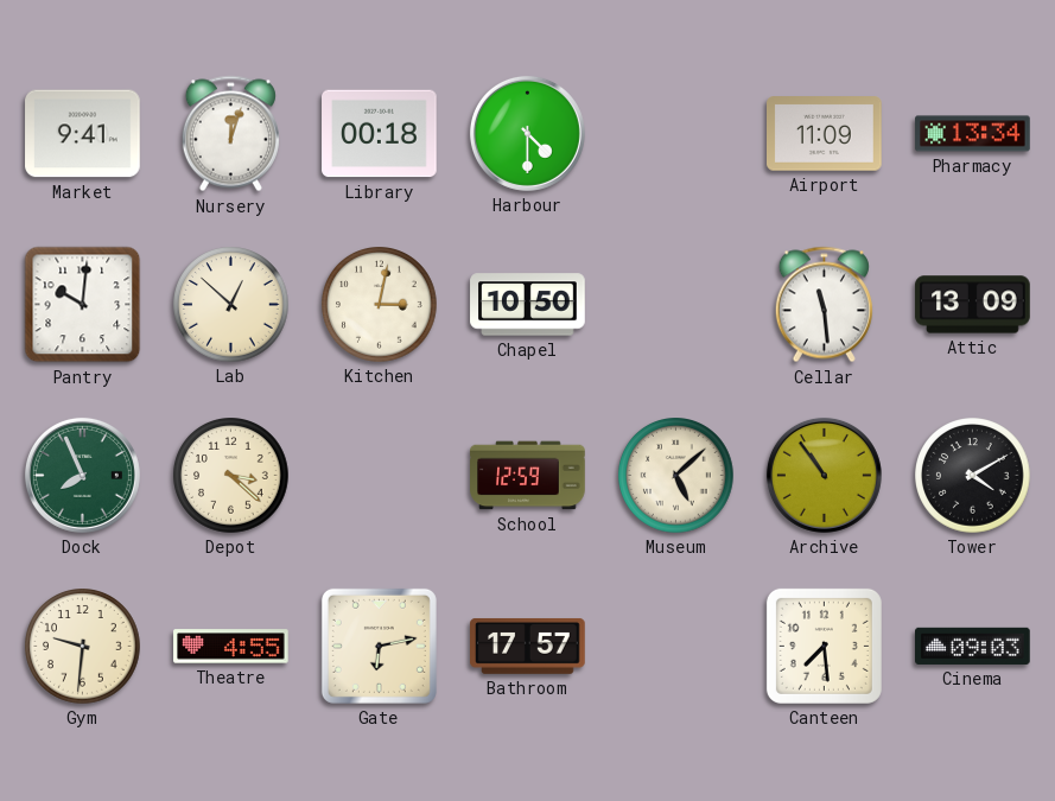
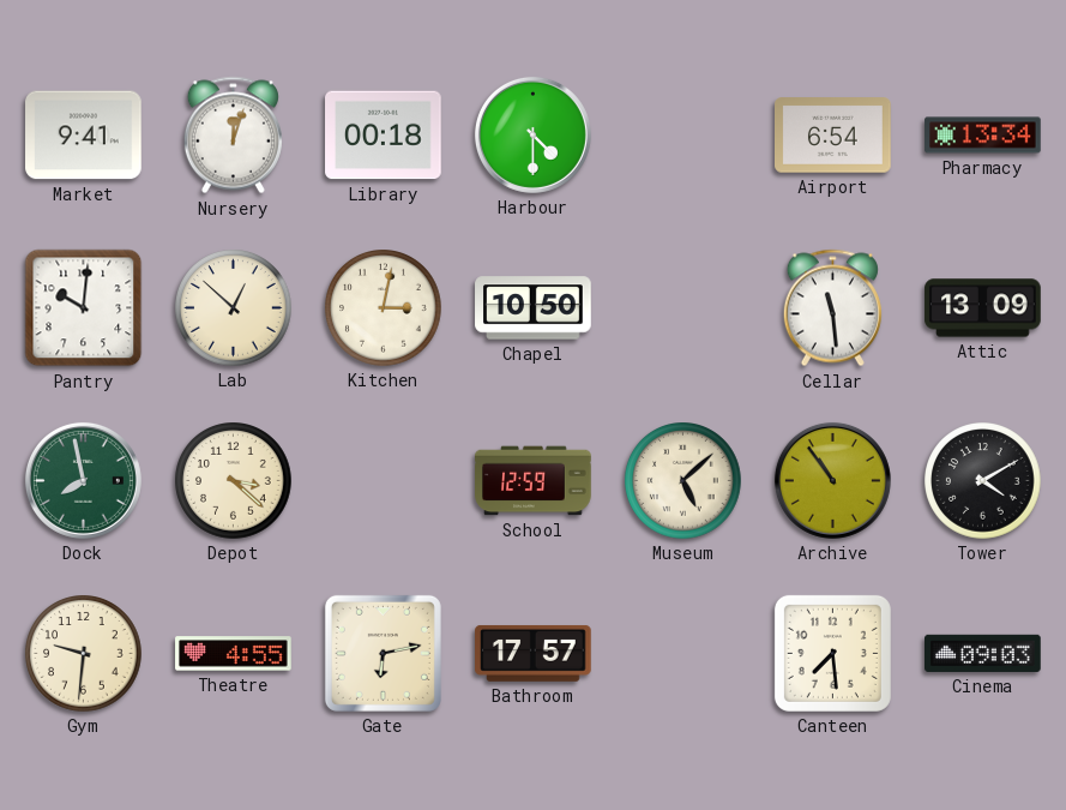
Airport: 11:09 -> 6:54 (833, 136)
Dock: 7:56 -> 7:58 (83, 480)
